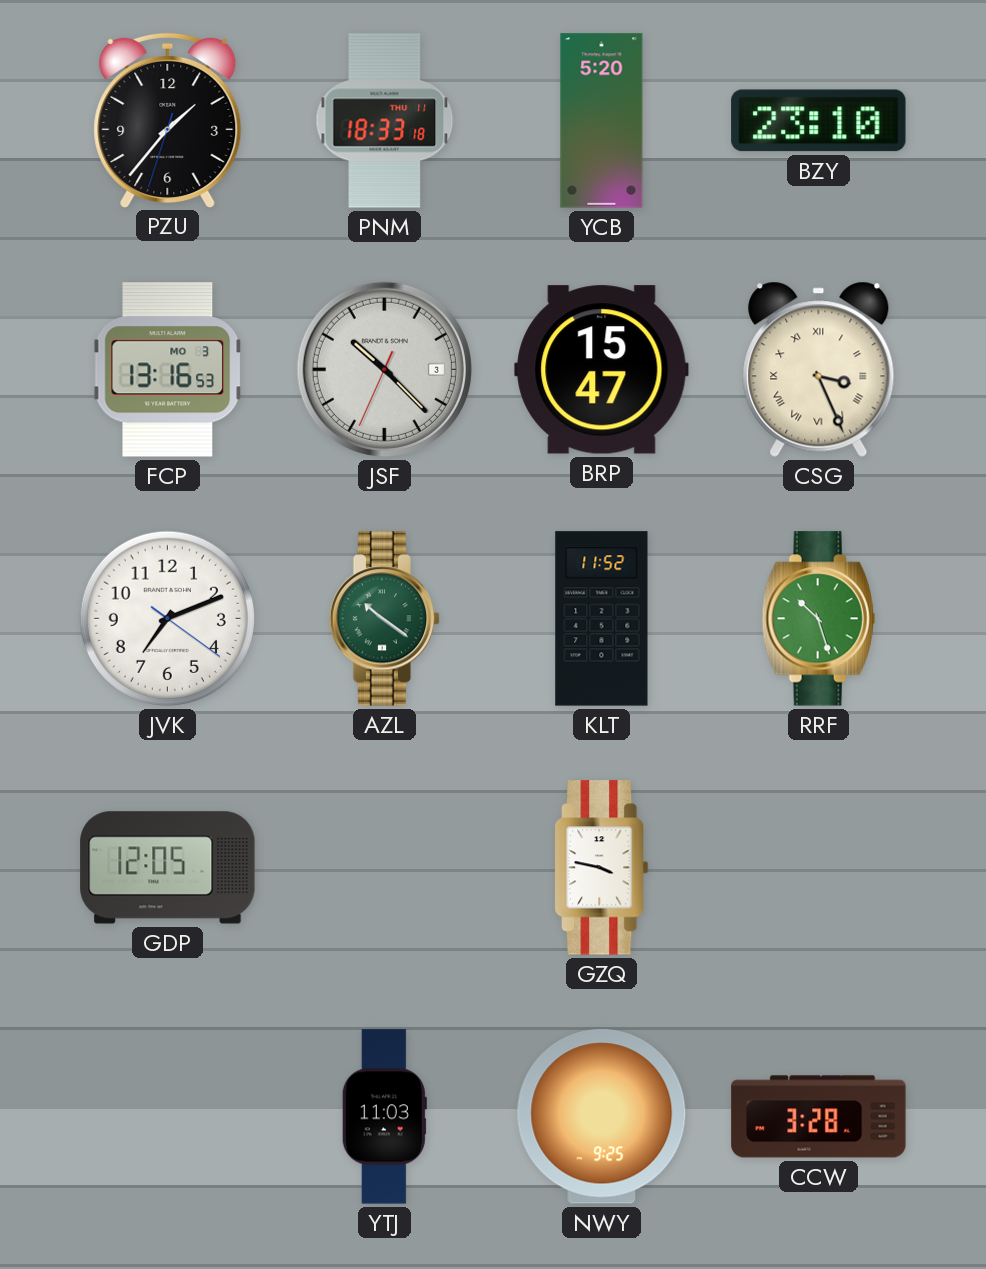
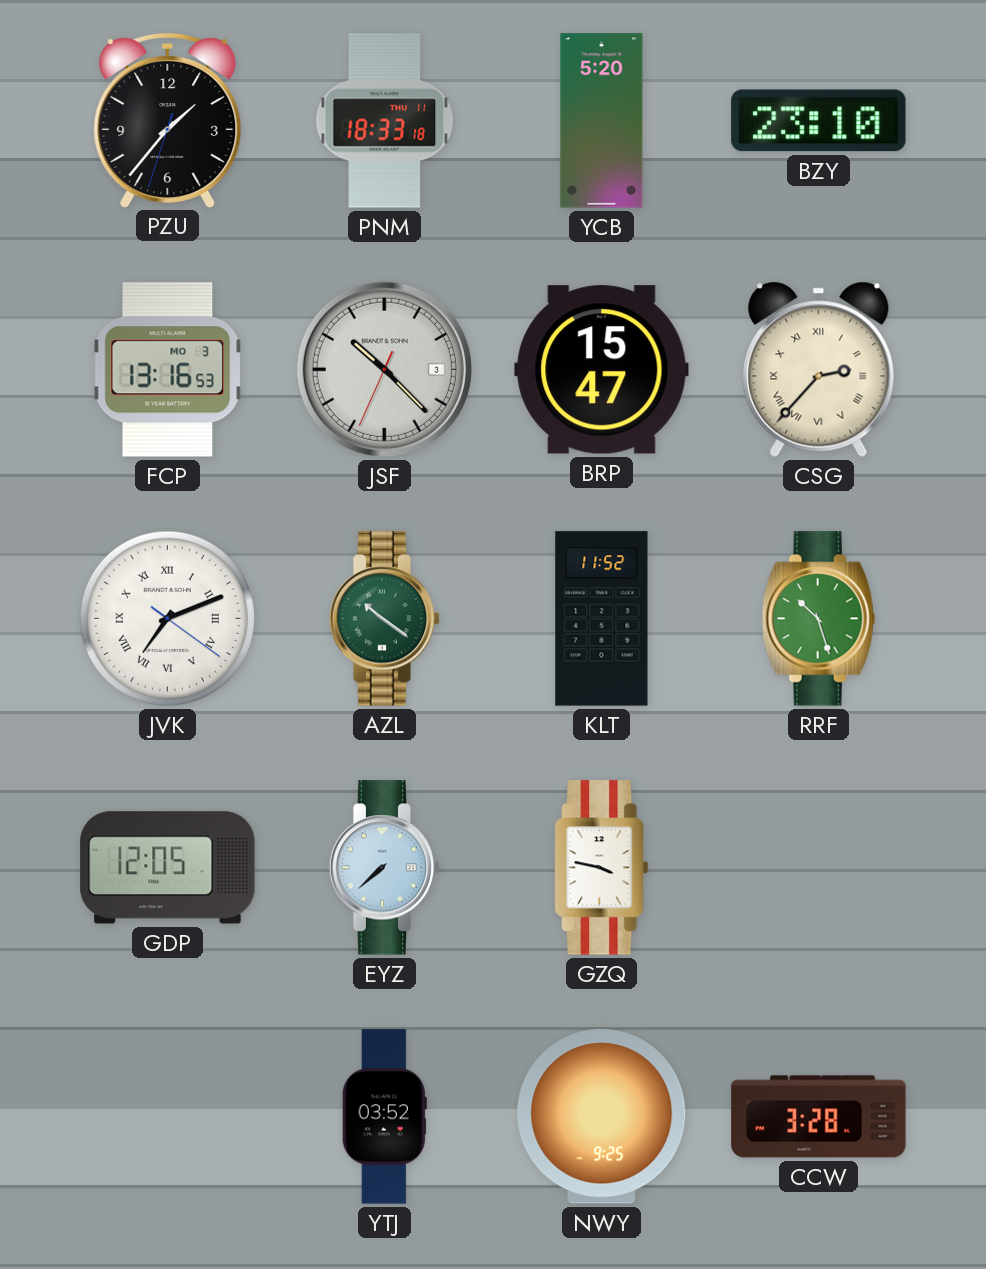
CSG: 3:26 -> 2:37 (819, 369)
JVK numerals: Arabic -> Roman (167, 618)
EYZ: none -> 7:38 (385, 868)
YTJ: 11:03 -> 03:52 (384, 1117)
